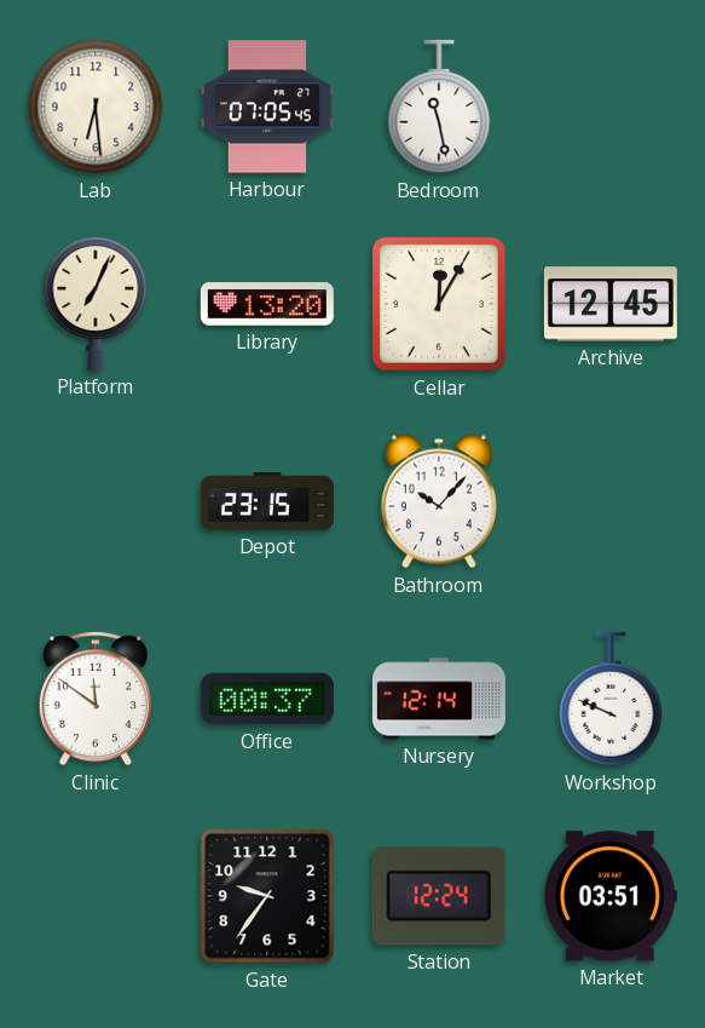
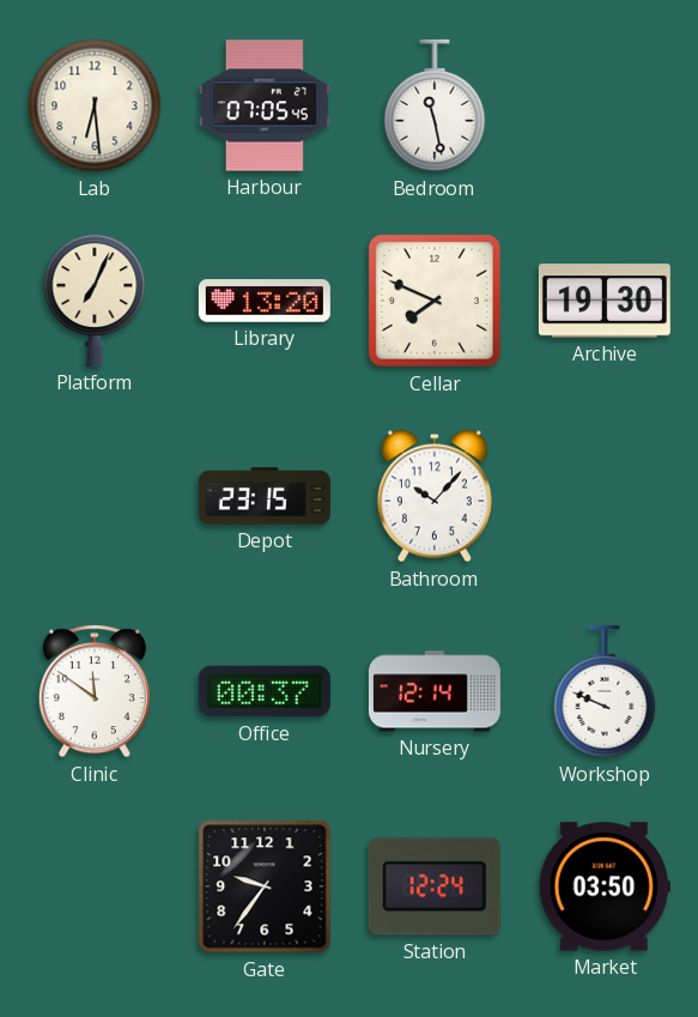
Cellar: 12:05 -> 7:49 (435, 301)
Archive: 12:45 -> 19:30 (605, 301)
Market: 03:51 -> 03:50 (605, 886)
